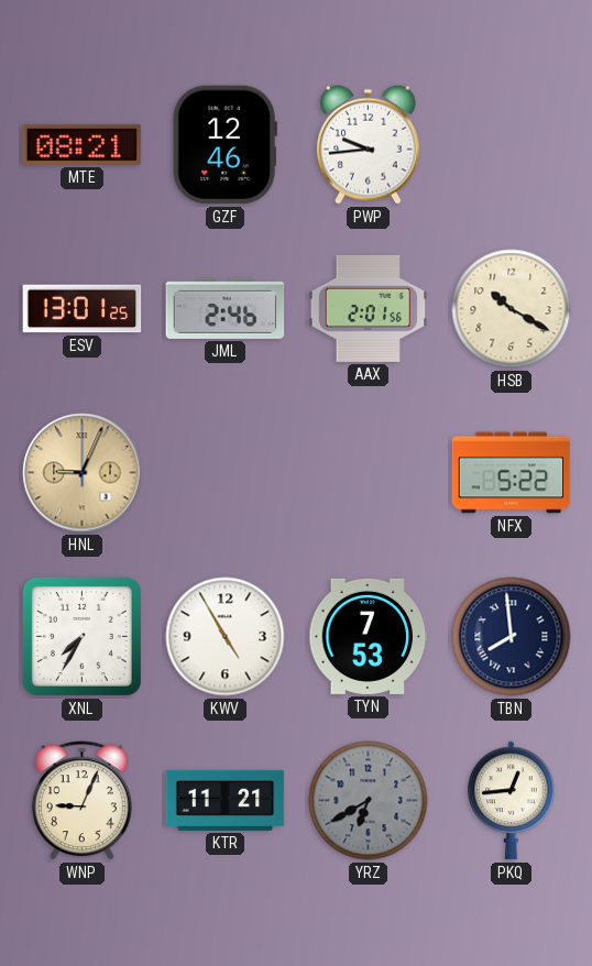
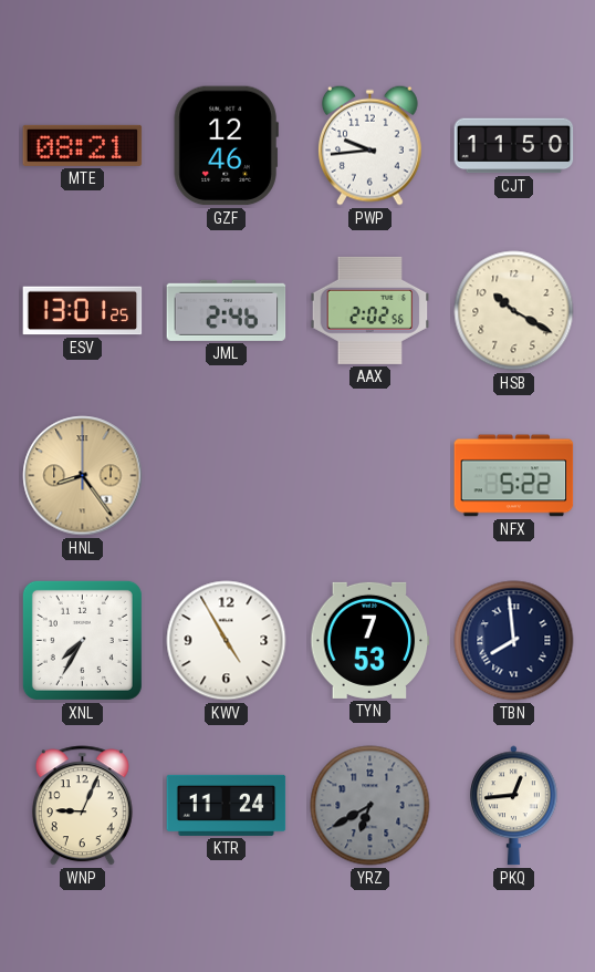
CJT: none -> 11:50 (514, 146)
AAX: 2:01 -> 2:02 (370, 310)
HNL: 9:04 -> 8:24 (83, 476)
KTR: 11:21 -> 11:24 (227, 805)
